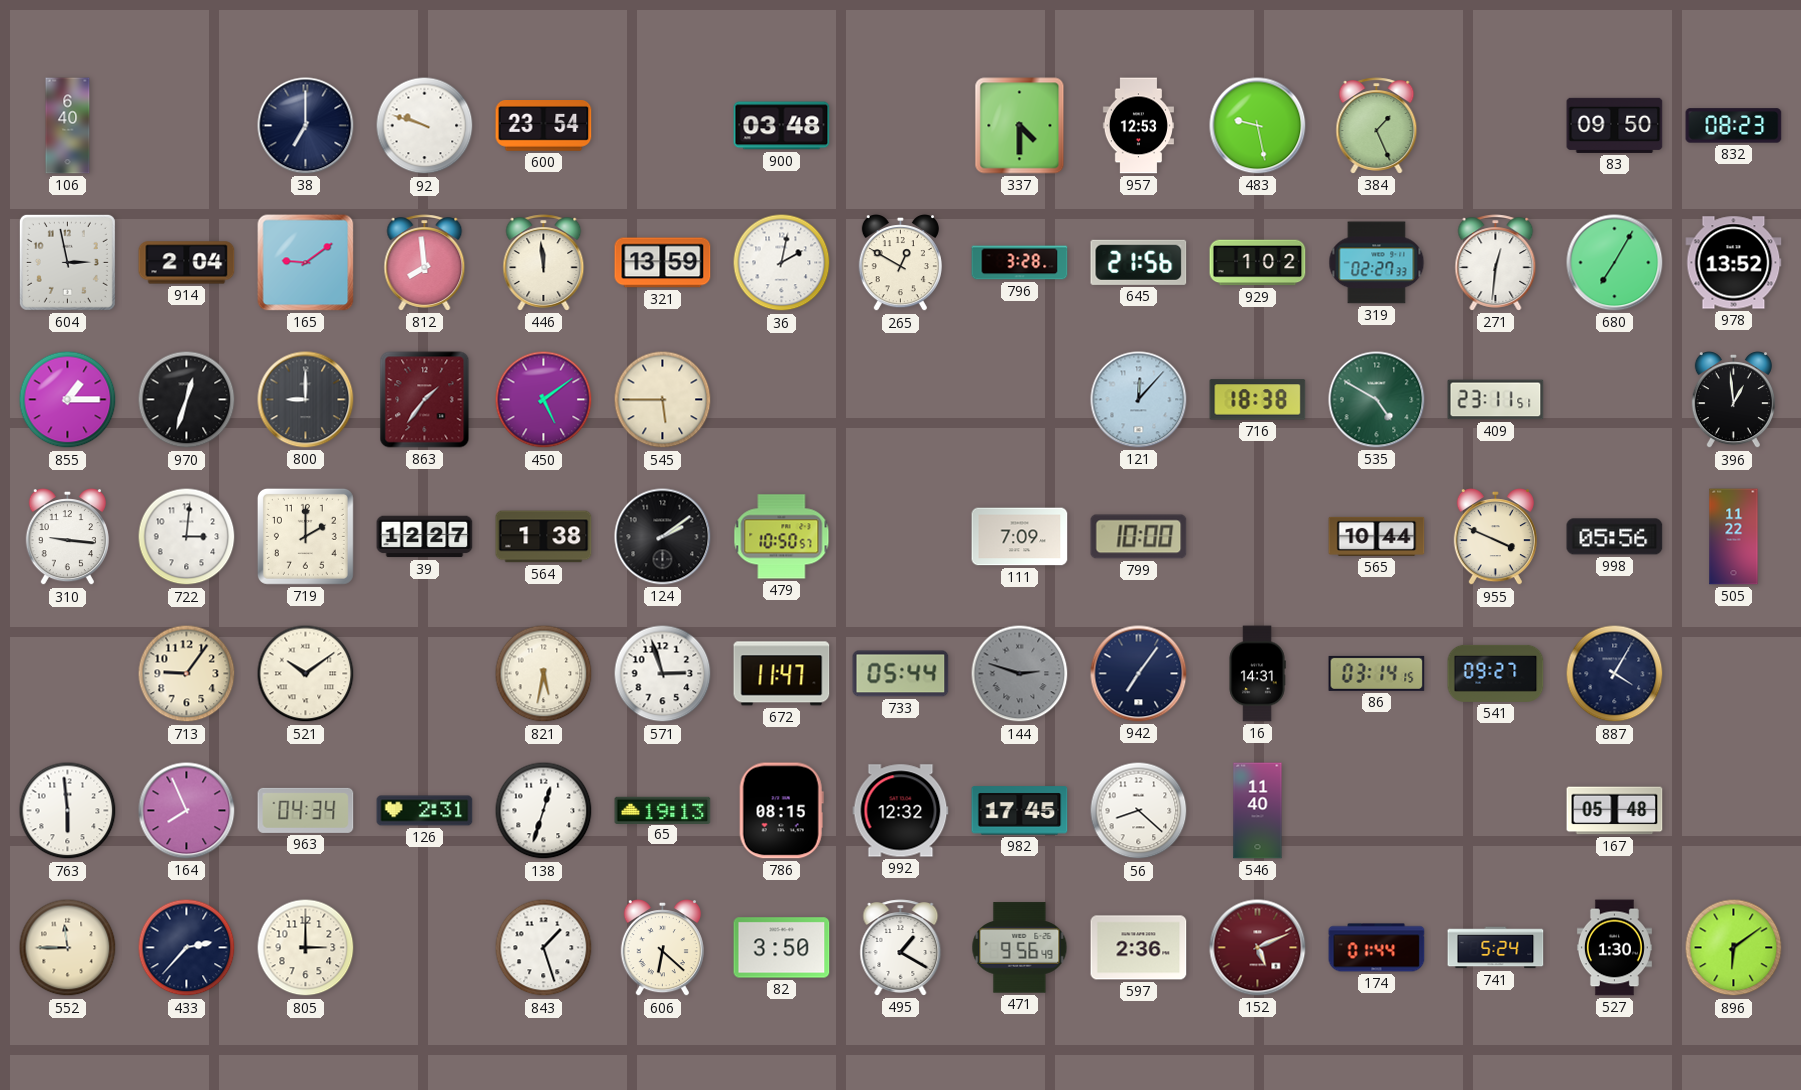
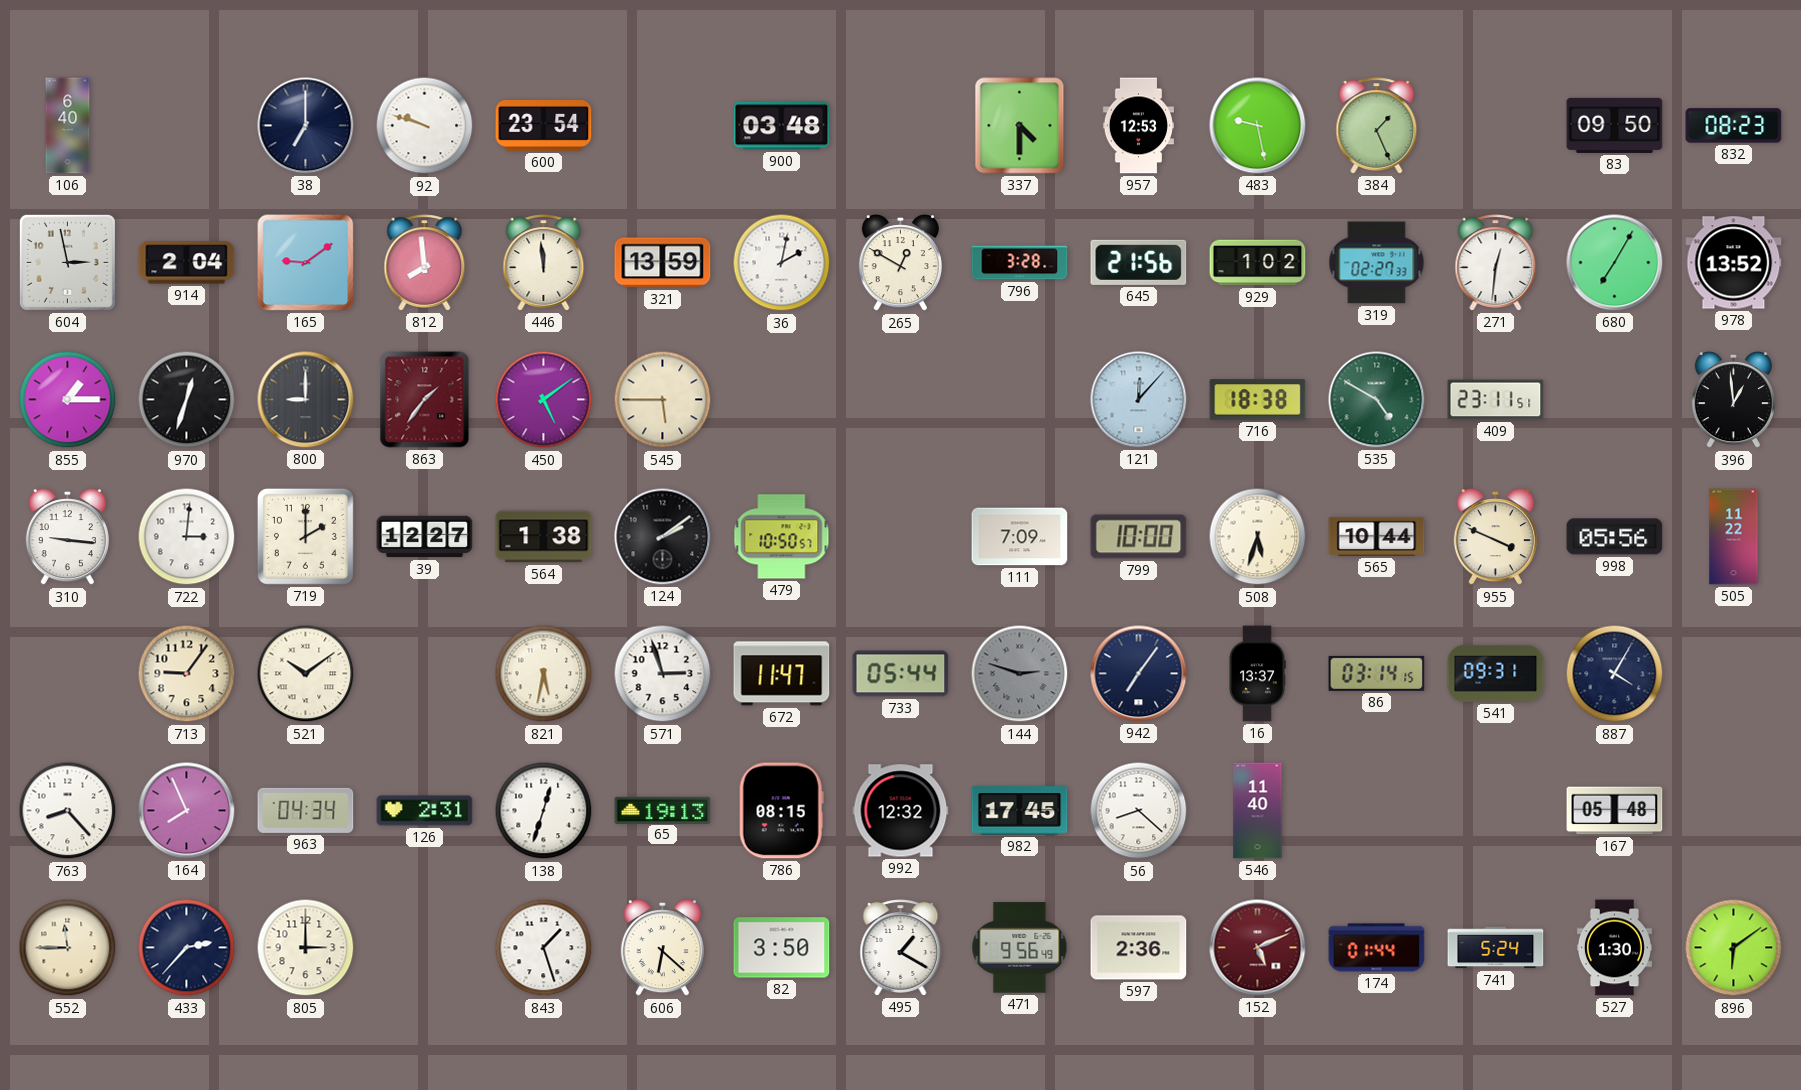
508: none -> 5:33 (1258, 537)
16: 14:31 -> 13:37 (1257, 674)
541: 09:27 -> 09:31 (1496, 673)
763: 5:59 -> 8:23 (68, 811)
